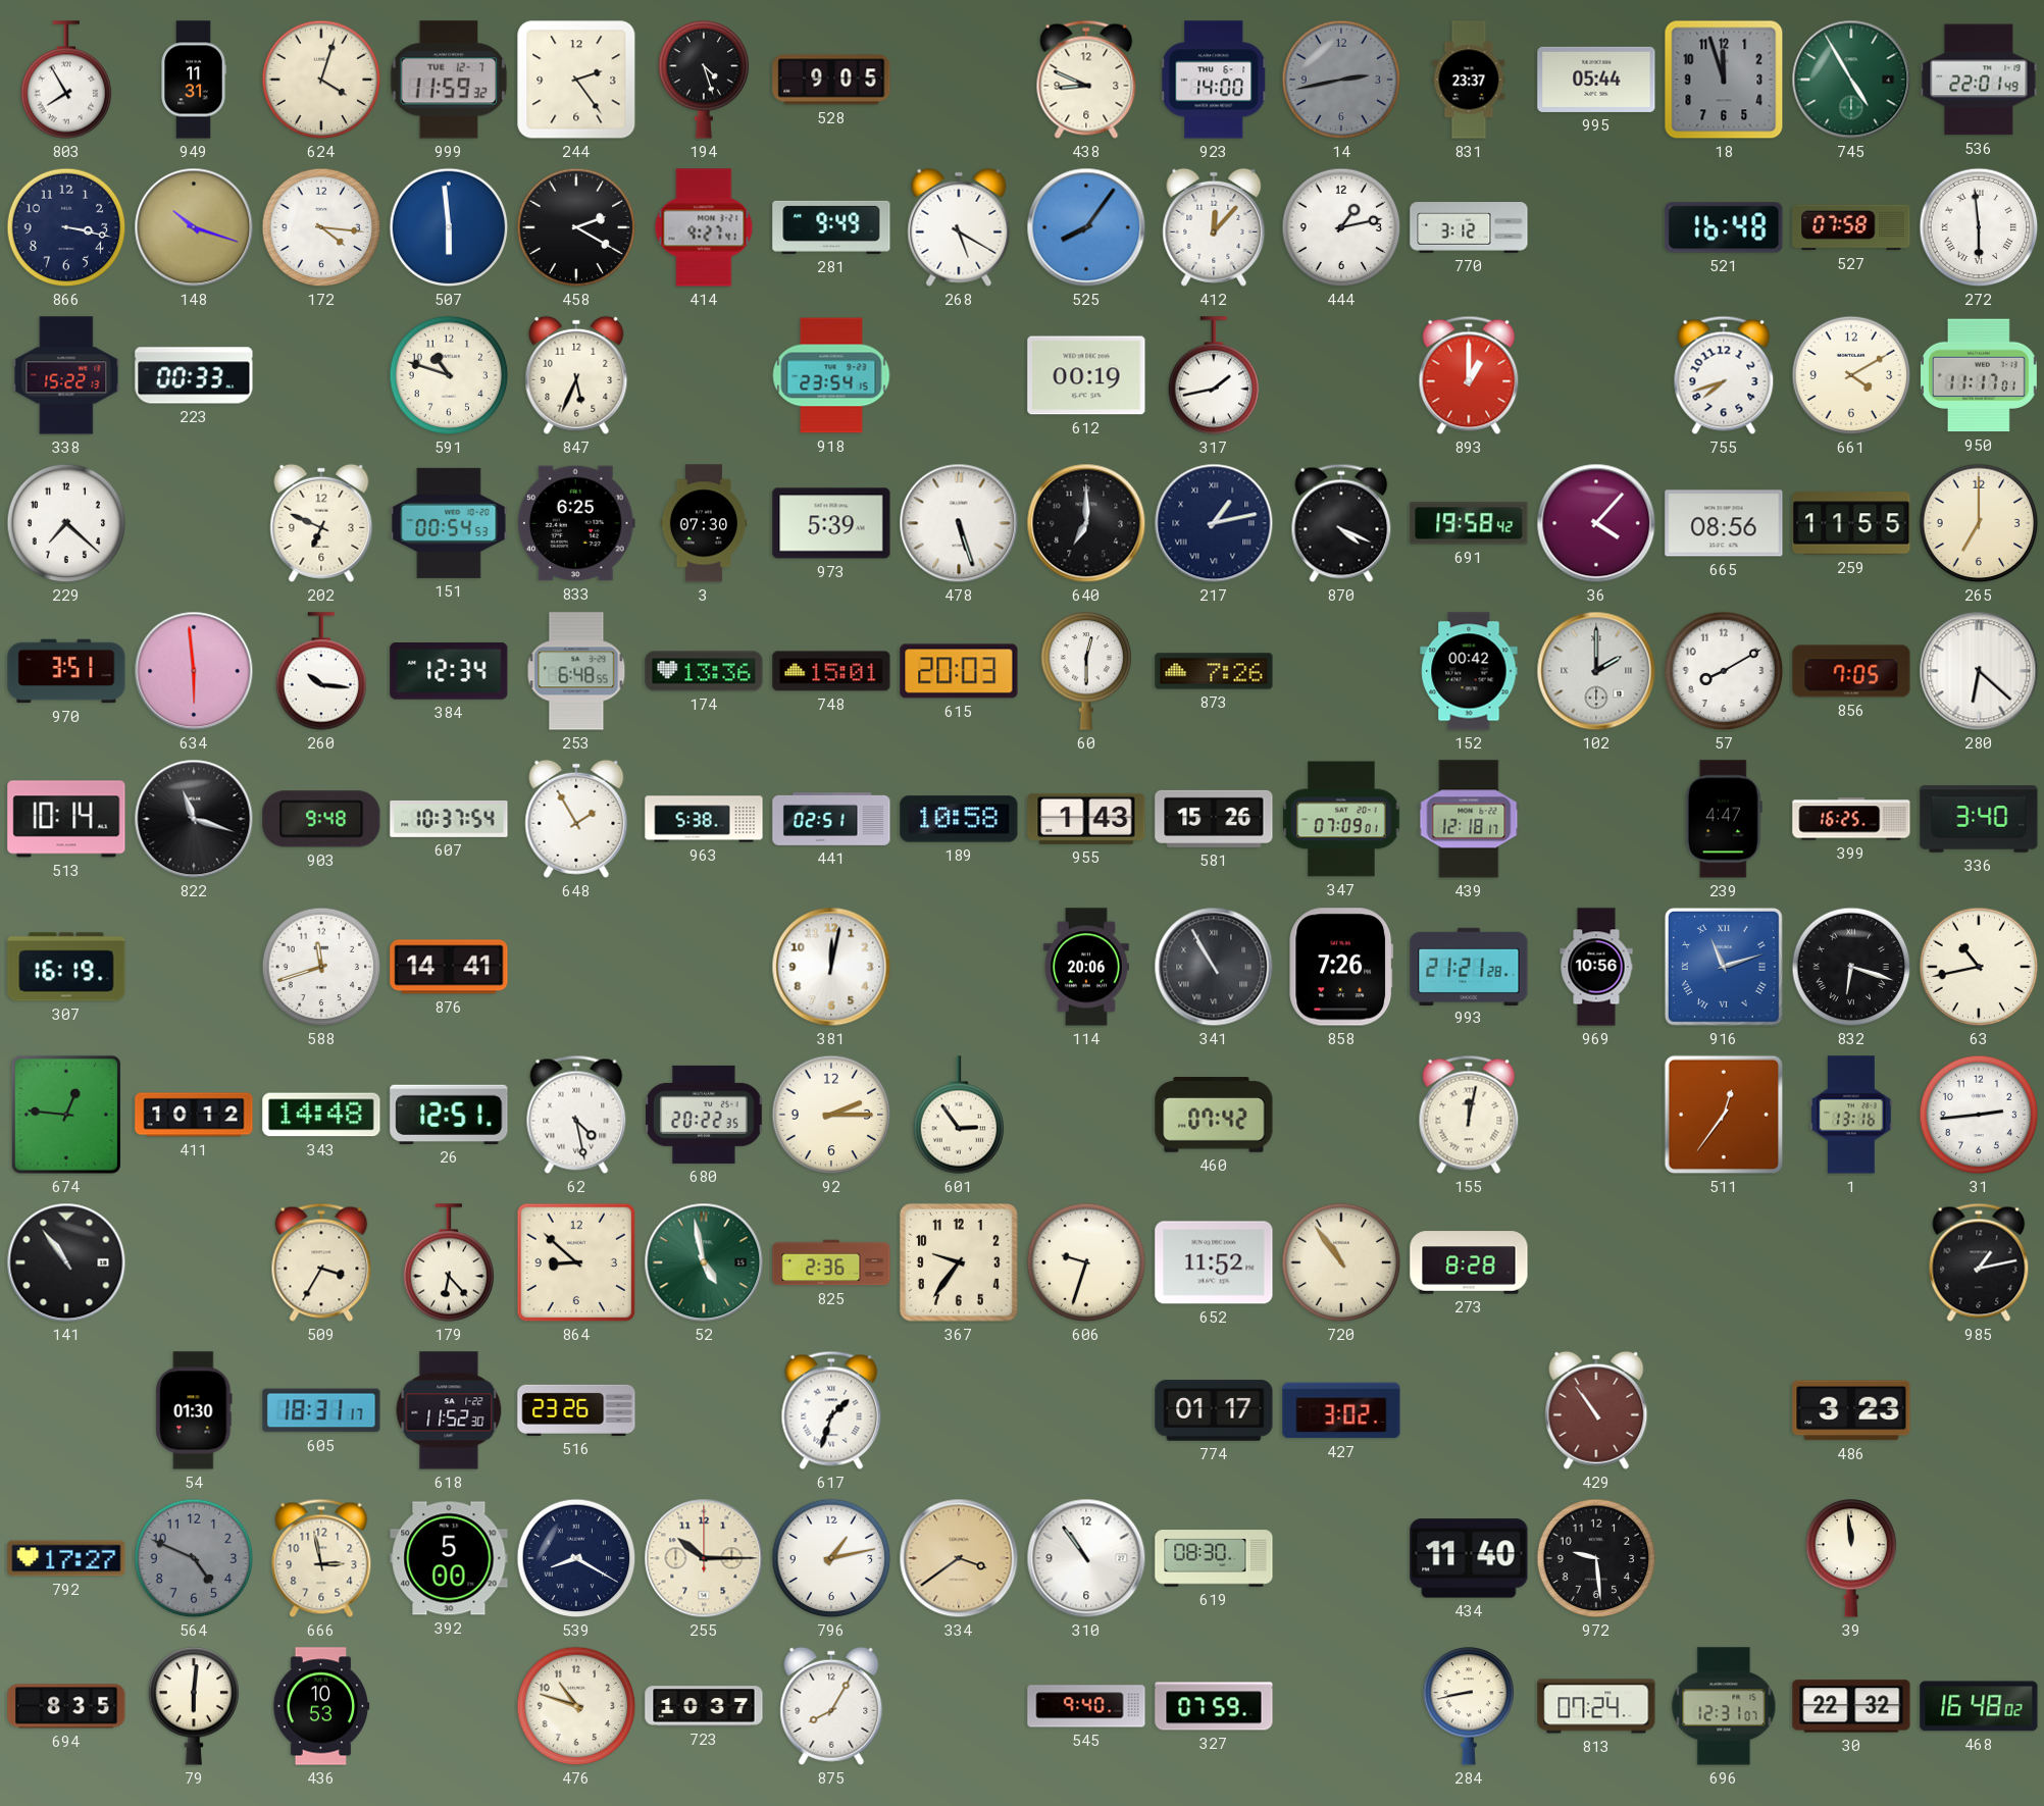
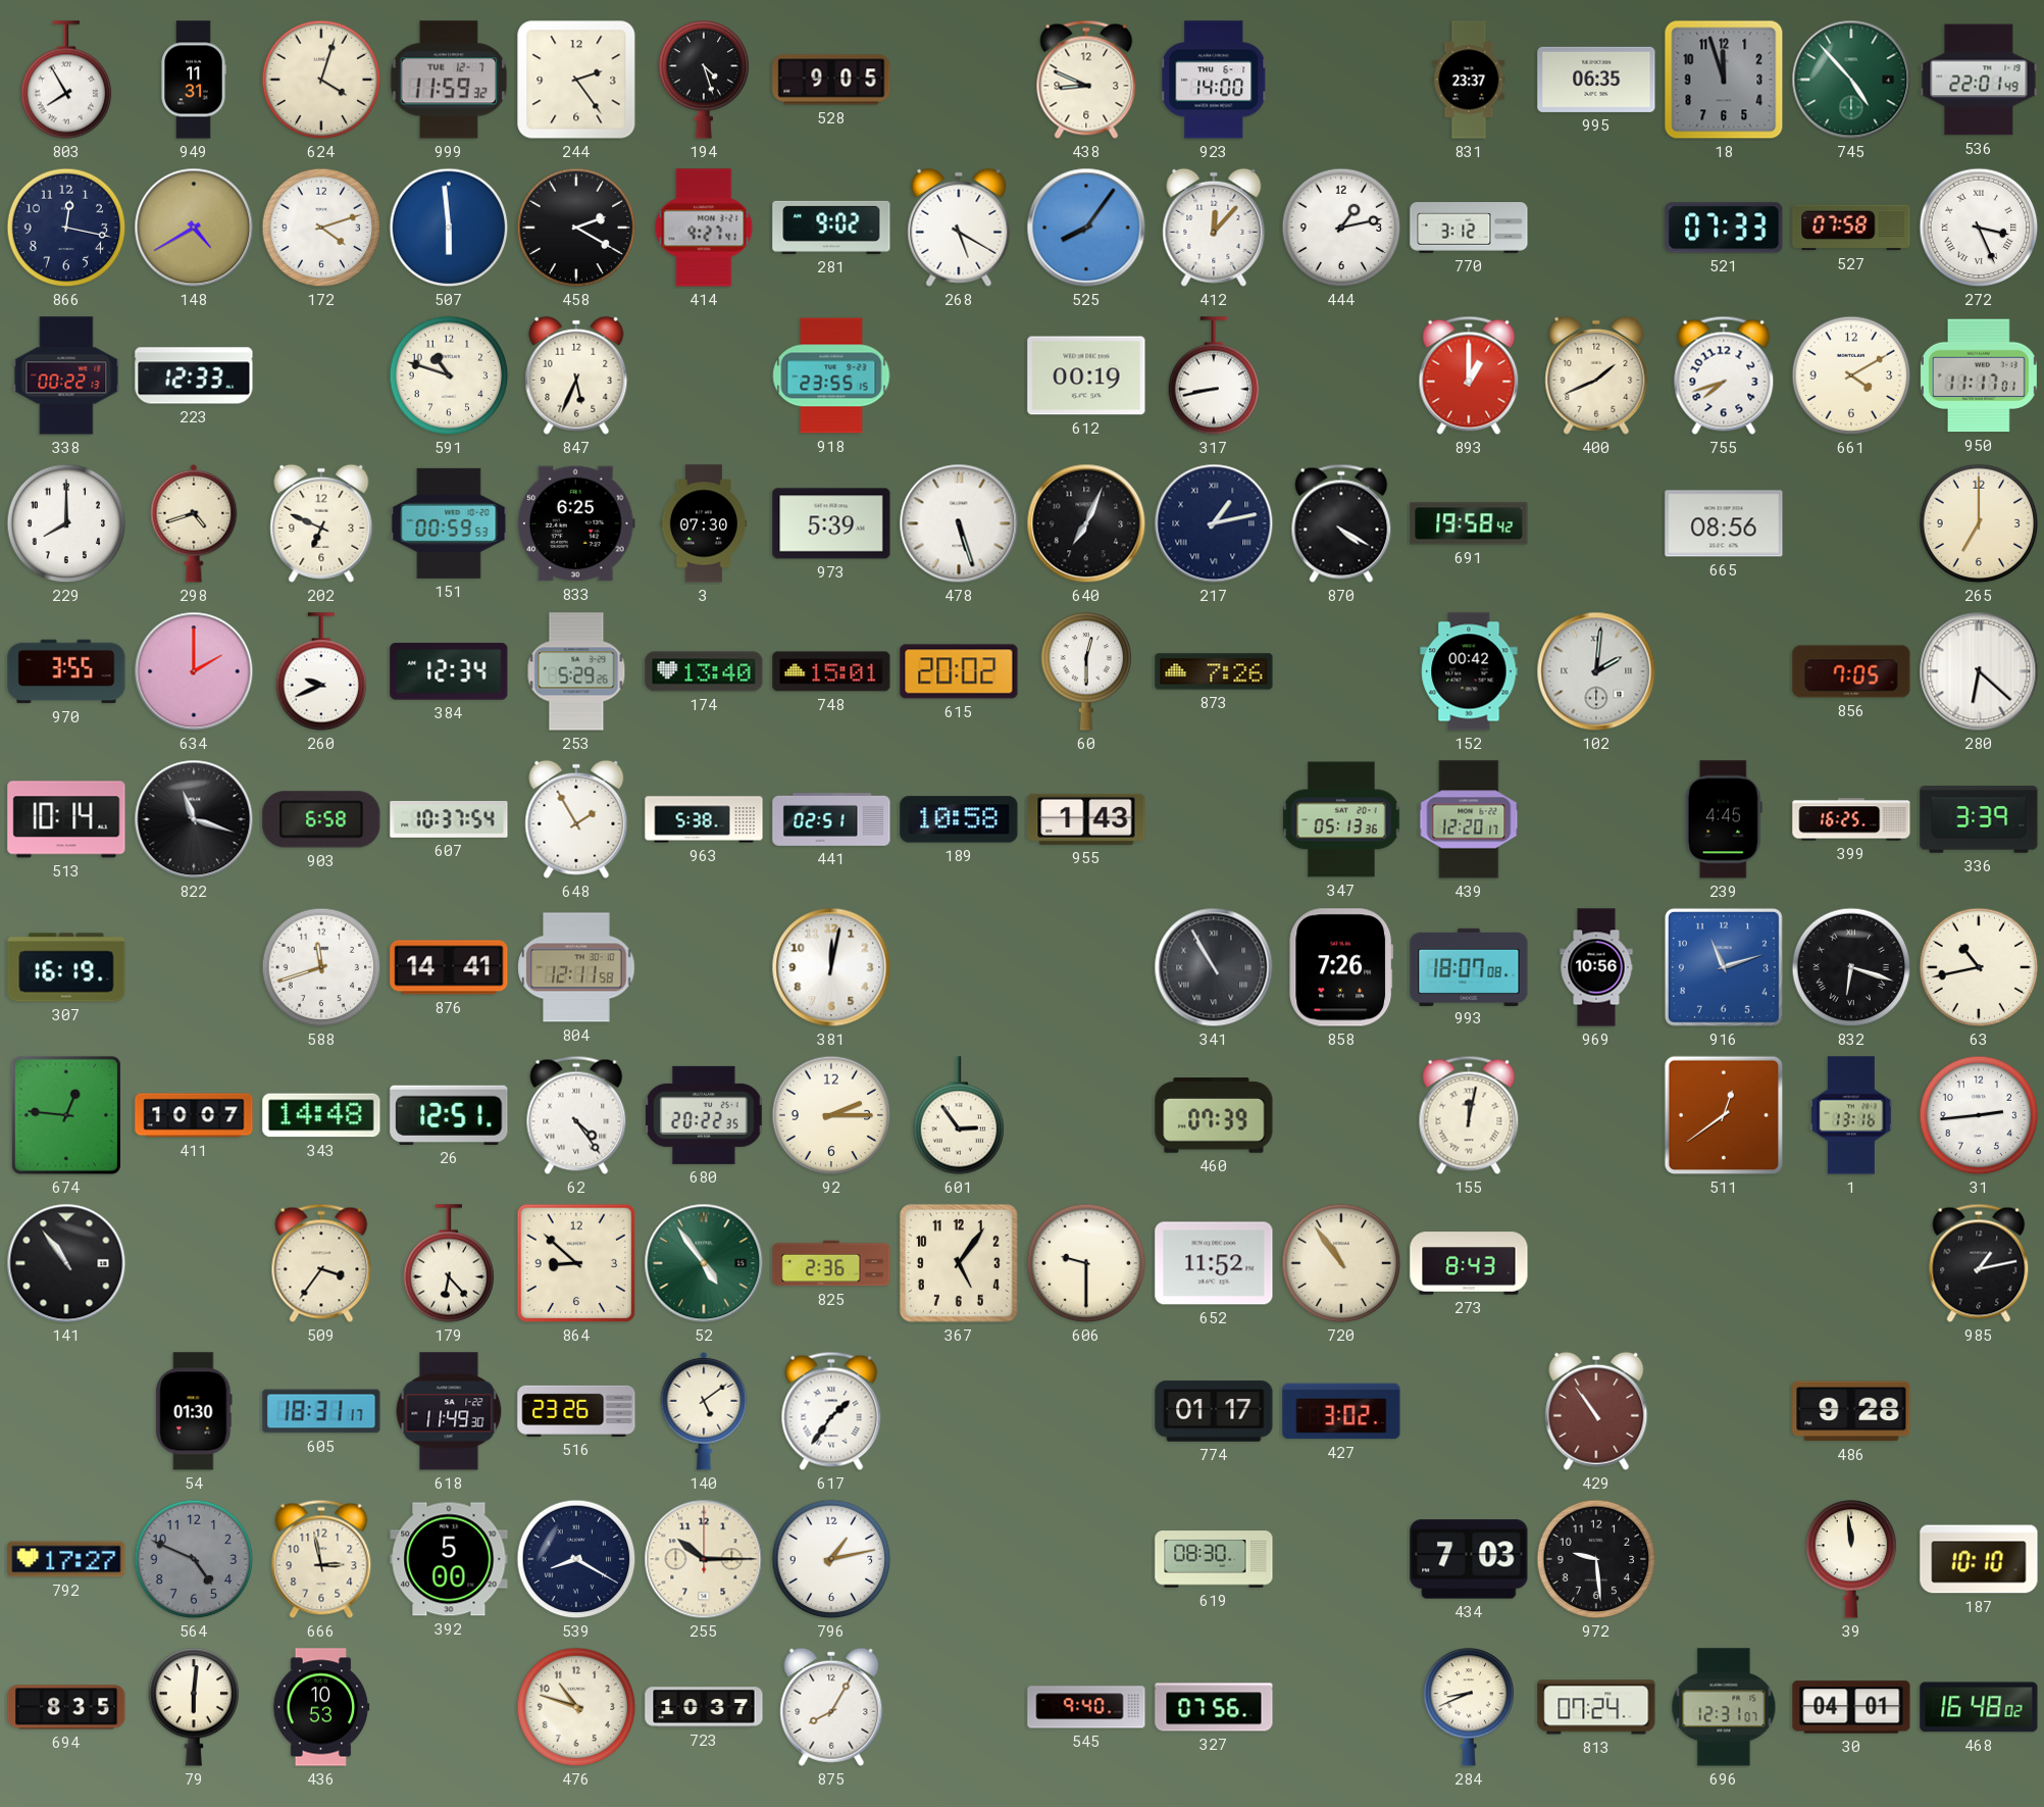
14: 2:43 -> none (1341, 80)
995: 05:44 -> 06:35 (1596, 80)
745: 4:55 -> 4:53 (1851, 80)
866: 3:17 -> 12:17 (66, 228)
148: 10:18 -> 4:40 (194, 228)
172: 4:16 -> 4:12 (321, 228)
281: 9:49 -> 9:02 (831, 228)
521: 16:48 -> 07:33 (1724, 228)
272: 5:59 -> 3:26 (1979, 228)
338: 15:22 -> 00:22 (66, 375)
223: 00:33 -> 12:33 (194, 375)
918: 23:54 -> 23:55 (831, 375)
317: 1:43 -> 8:43 (1214, 375)
400: none -> 1:41 (1596, 375)
229: 7:22 -> 8:00 (66, 523)
298: none -> 4:42 (194, 523)
151: 00:54 -> 00:59 (449, 523)
640: 7:00 -> 7:04 (1086, 523)
870: 4:19 -> 4:20 (1341, 523)
36: 4:07 -> none (1596, 523)
259: 11:55 -> none (1851, 523)
970: 3:51 -> 3:55 (66, 671)
634: 5:59 -> 2:00 (194, 671)
260: 10:16 -> 9:41 (321, 671)
253: 6:48 -> 5:29 (576, 671)
174: 13:36 -> 13:40 (704, 671)
615: 20:03 -> 20:02 (959, 671)
102: 2:00 -> 2:01 (1596, 671)
57: 8:10 -> none (1724, 671)
903: 9:48 -> 6:58 (321, 819)
581: 15:26 -> none (1214, 819)
347: 07:09 -> 05:13 (1341, 819)
439: 12:18 -> 12:20 (1469, 819)
239: 4:47 -> 4:45 (1724, 819)
336: 3:40 -> 3:39 (1979, 819)
804: none -> 12:11 (576, 967)
114: 20:06 -> none (1087, 967)
993: 21:21 -> 18:07 (1469, 966)
916 numerals: Roman -> Arabic (1724, 967)
411: 10:12 -> 10:07 (194, 1115)
62: 4:28 -> 4:24 (576, 1115)
460: 07:42 -> 07:39 (1214, 1115)
511: 12:36 -> 12:39 (1724, 1115)
509: 3:35 -> 3:36 (321, 1263)
52: 4:58 -> 4:54 (704, 1263)
367: 9:36 -> 5:06 (959, 1263)
606: 9:33 -> 9:30 (1086, 1263)
273: 8:28 -> 8:43 (1469, 1263)
618: 11:52 -> 11:49 (449, 1411)
140: none -> 5:09 (704, 1411)
617: 1:33 -> 1:36 (831, 1411)
486: 3:23 -> 9:28 (1851, 1411)
334: 3:39 -> none (959, 1558)
310: 10:54 -> none (1086, 1558)
434: 11:40 -> 7:03 (1469, 1559)
187: none -> 10:10 (1979, 1559)
327: 07:59 -> 07:56 (1214, 1707)
284: 8:43 -> 8:41 (1469, 1707)
30: 22:32 -> 04:01 (1851, 1707)
